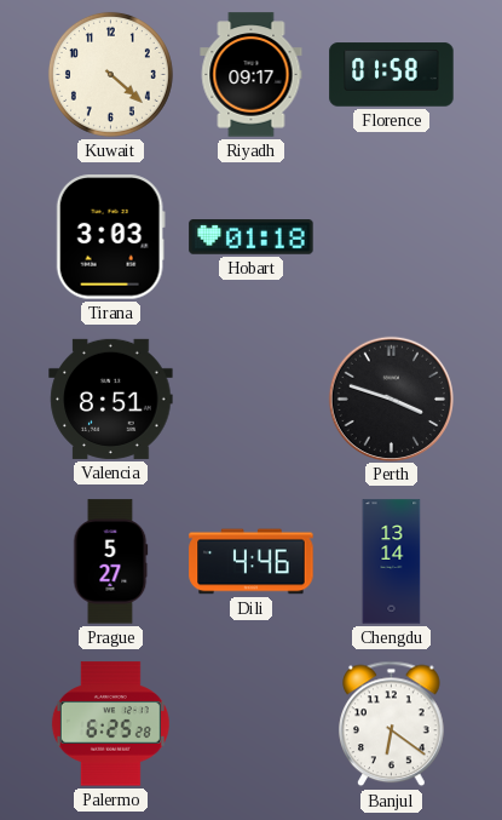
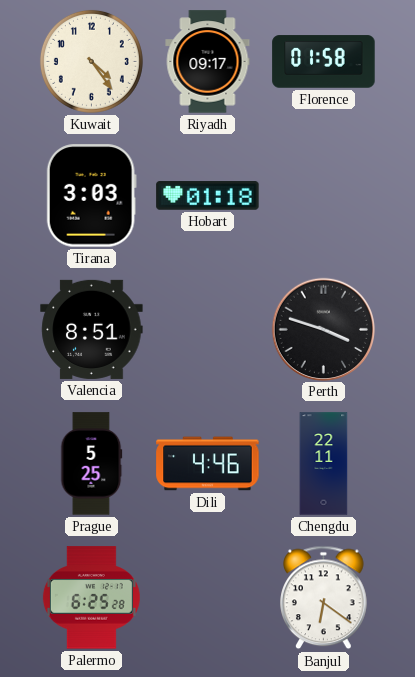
Kuwait: 4:22 -> 4:24 (91, 61)
Prague: 5:27 -> 5:25 (91, 464)
Chengdu: 13:14 -> 22:11 (324, 464)
